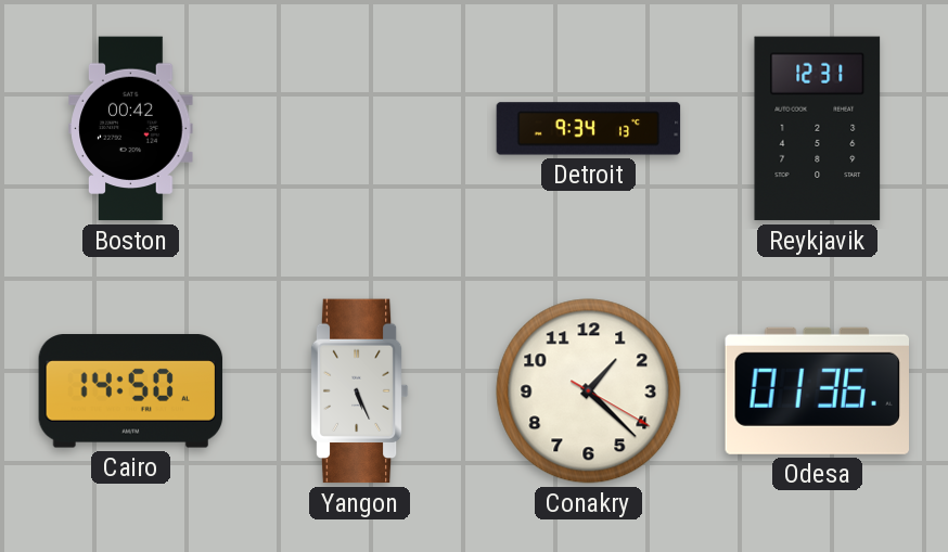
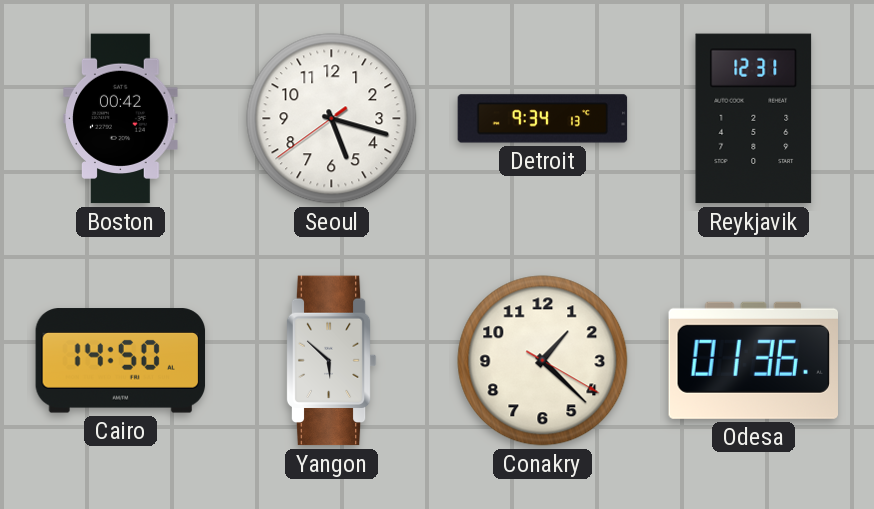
Seoul: none -> 5:17 (332, 119)
Yangon: 5:26 -> 5:52 (331, 361)
